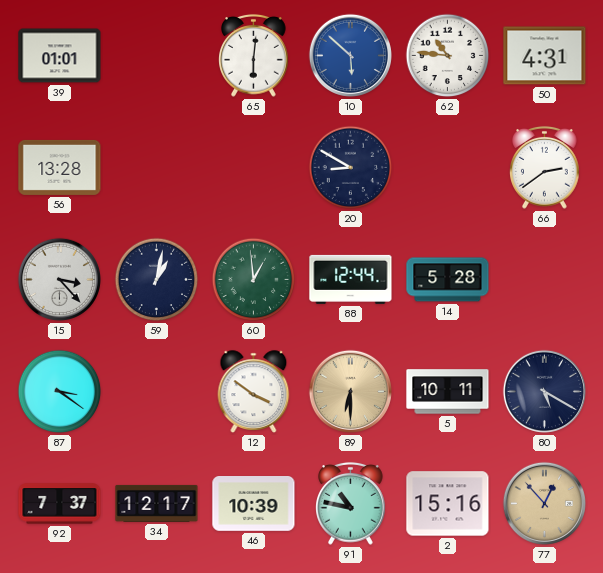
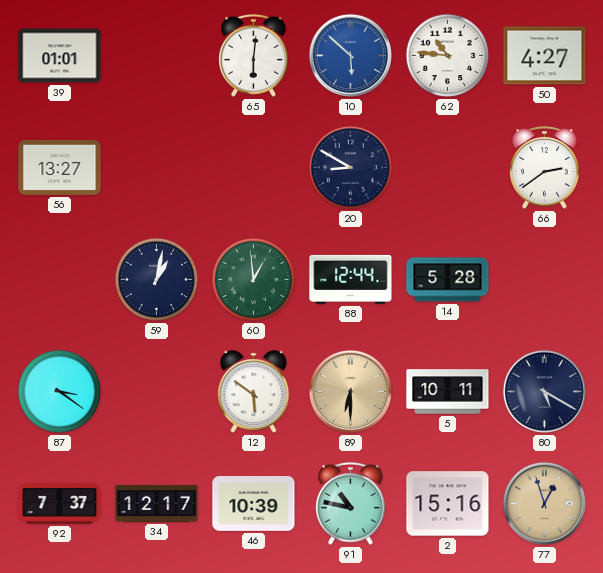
50: 4:31 -> 4:27 (545, 56)
56: 13:28 -> 13:27 (60, 167)
15: 3:23 -> none (59, 279)
12: 3:51 -> 5:51 (254, 392)
77: 12:53 -> 12:57 (544, 503)
